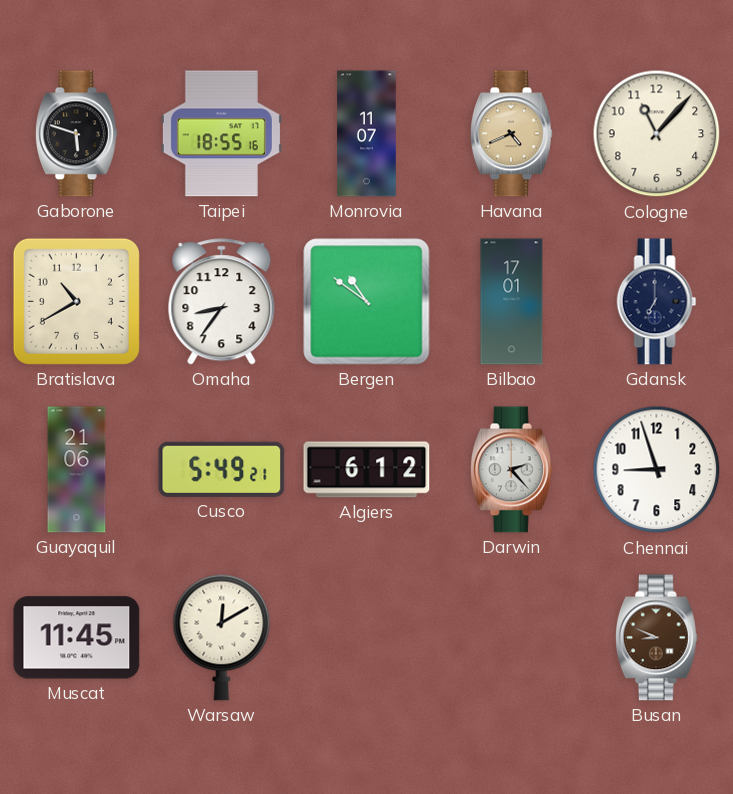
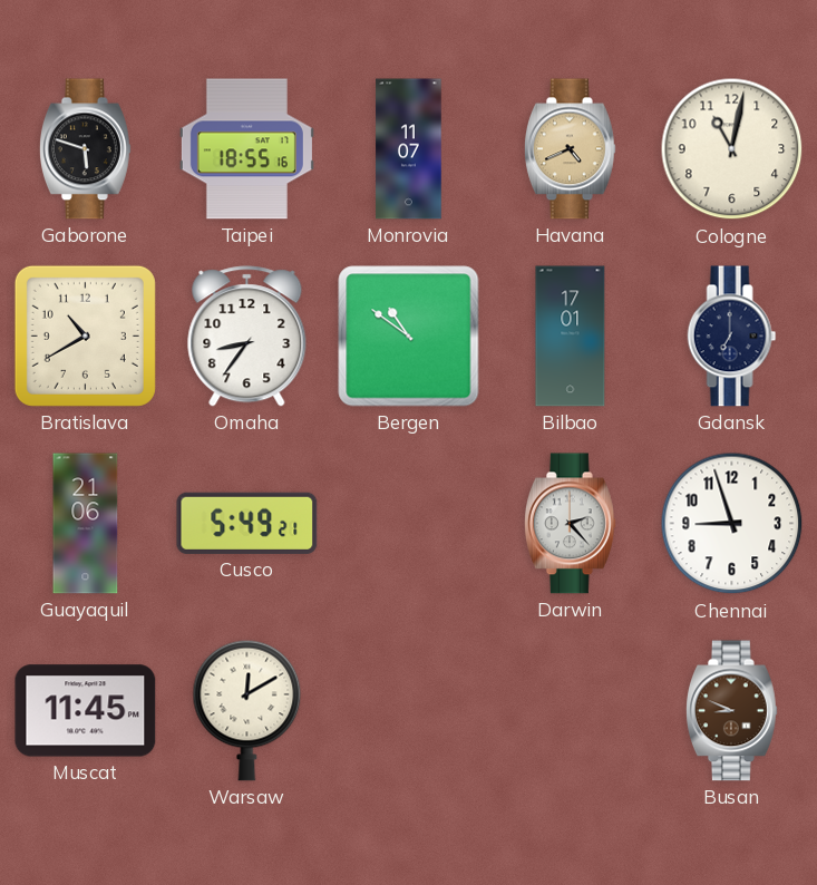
Cologne: 11:07 -> 11:02 (732, 149)
Algiers: 6:12 -> none (367, 470)
